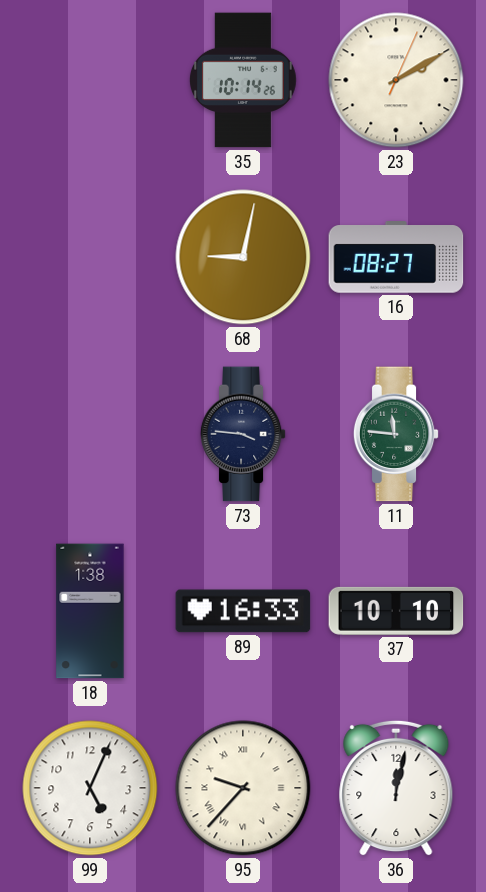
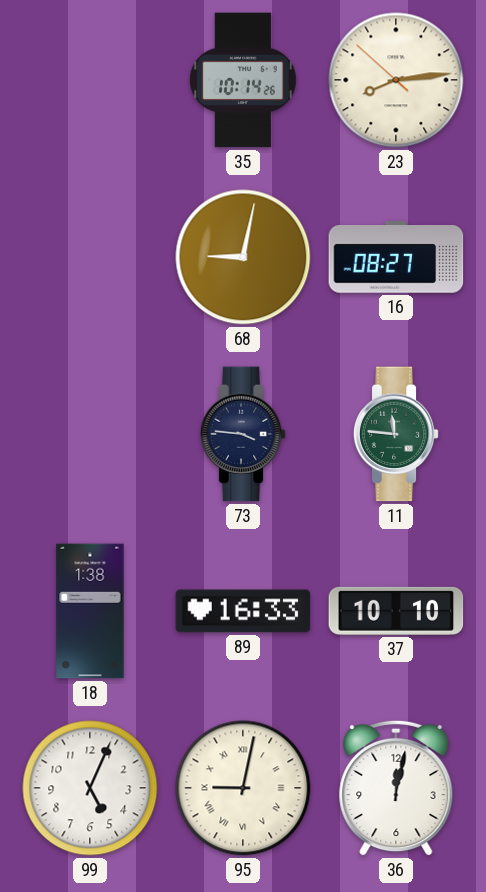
23: 2:10 -> 8:13 (396, 80)
95: 9:37 -> 9:02 (243, 788)
